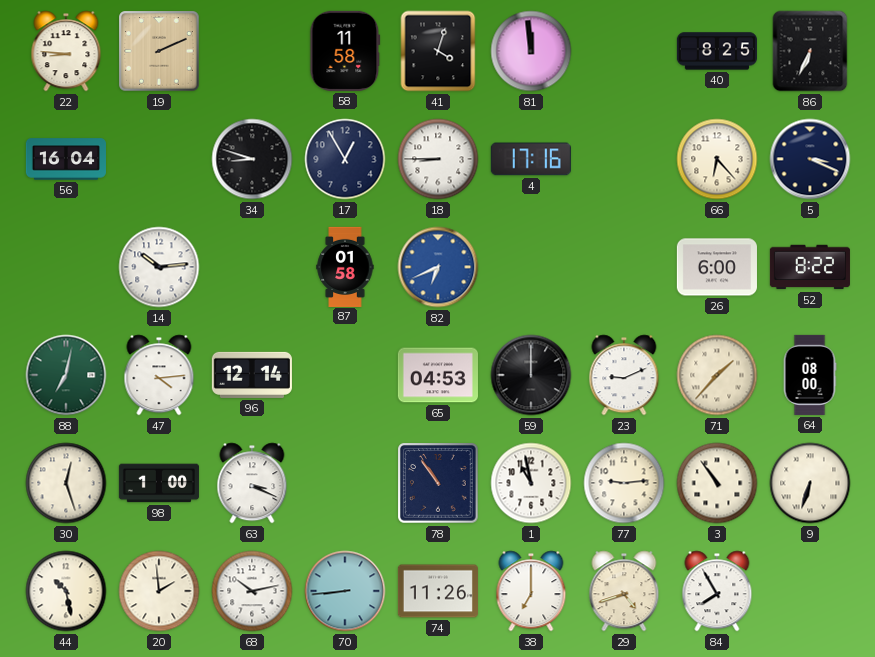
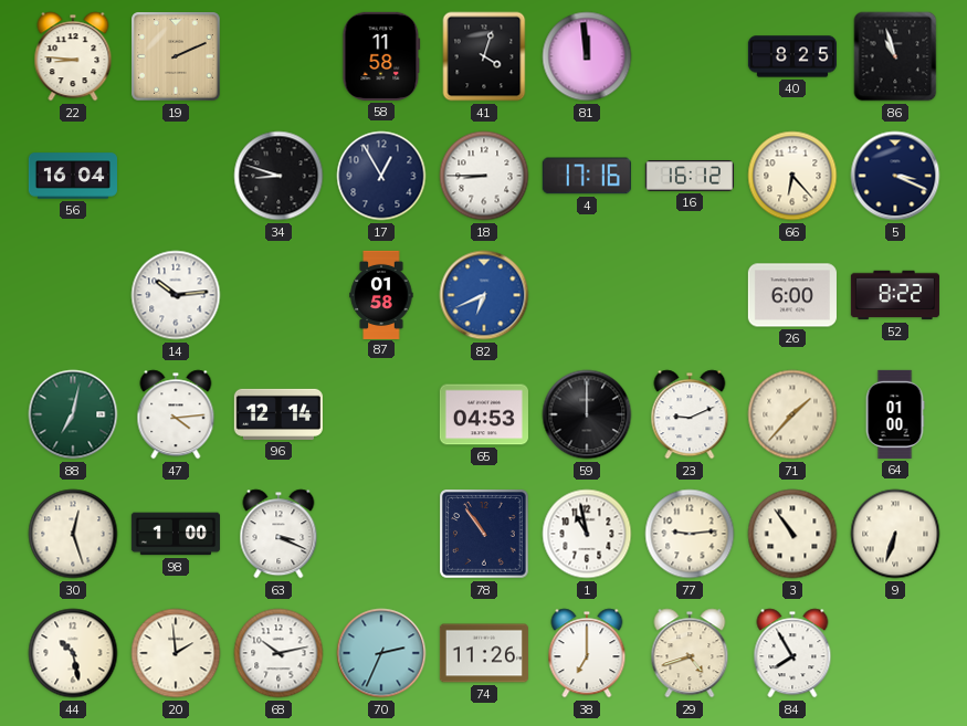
86: 6:34 -> 10:57 (895, 56)
16: none -> 16:12 (690, 176)
64: 08:00 -> 01:00 (895, 414)
70: 8:44 -> 2:34 (381, 653)
